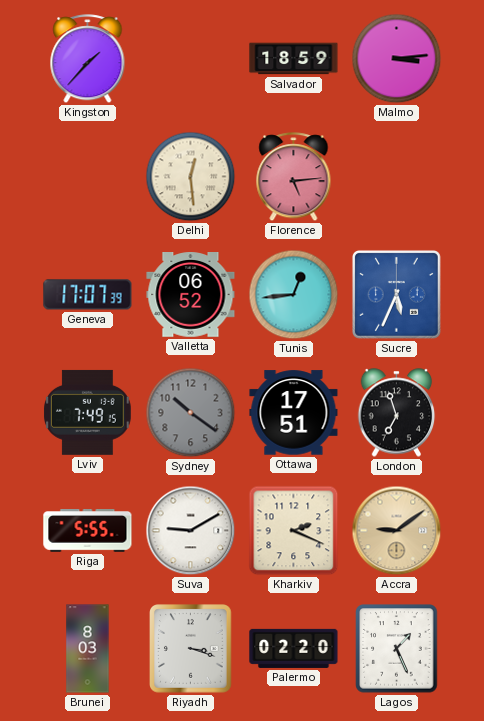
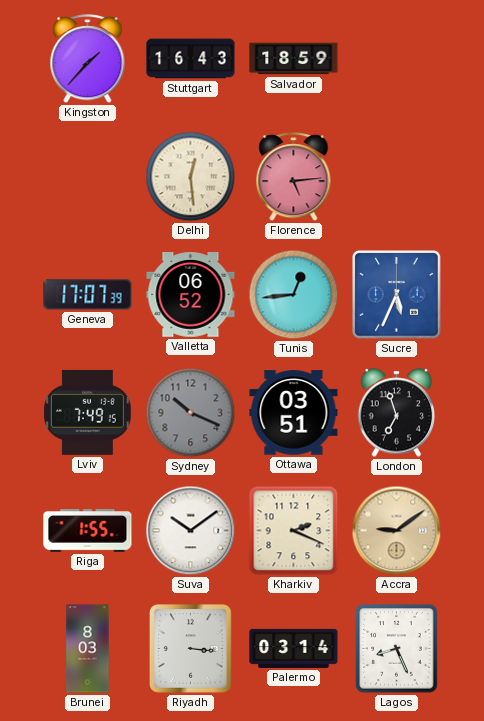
Stuttgart: none -> 16:43 (191, 59)
Malmo: 3:14 -> none (397, 59)
Sydney: 10:21 -> 10:19 (191, 413)
Ottawa: 17:51 -> 03:51 (294, 413)
Riga: 5:55 -> 1:55 (88, 531)
Suva: 9:10 -> 10:09 (191, 531)
Riyadh: 3:18 -> 3:16 (191, 649)
Palermo: 02:20 -> 03:14 (294, 648)
Lagos: 1:26 -> 8:26 (397, 649)
